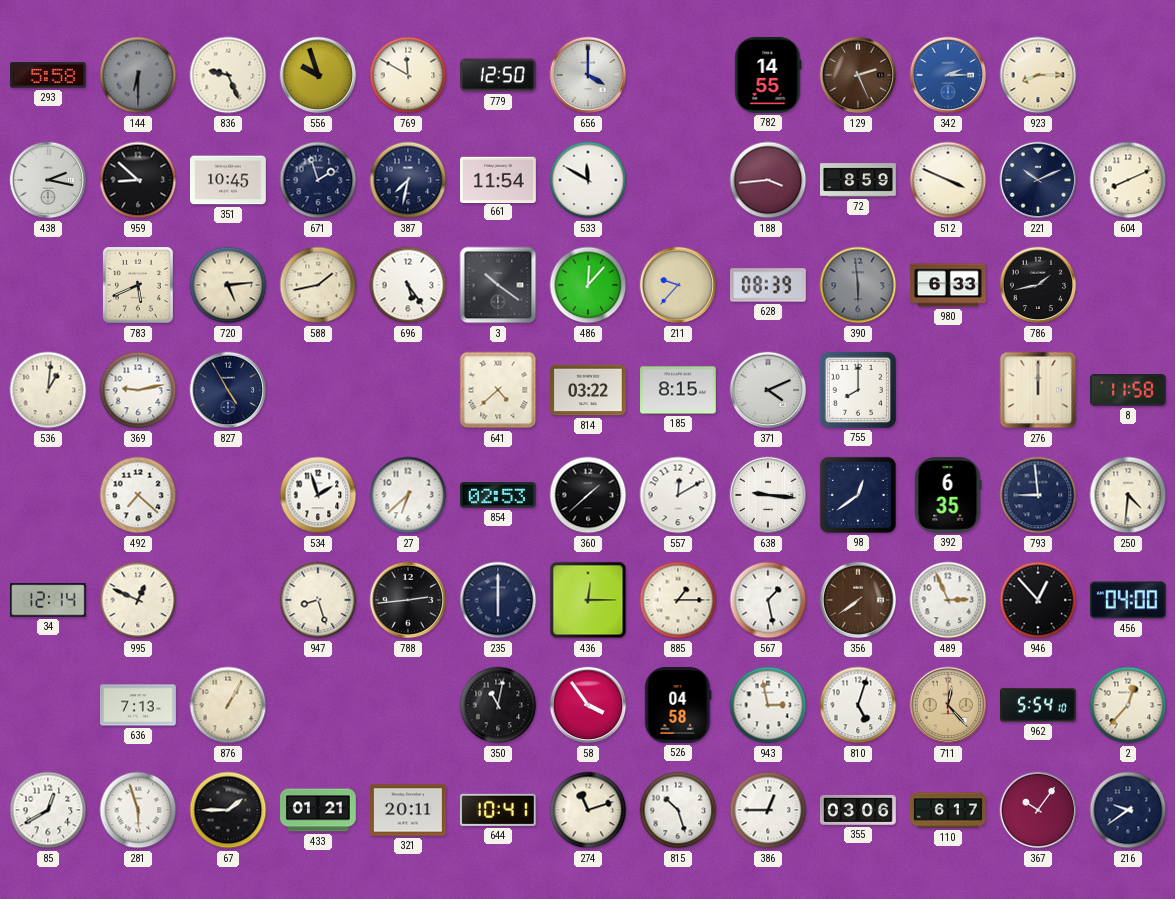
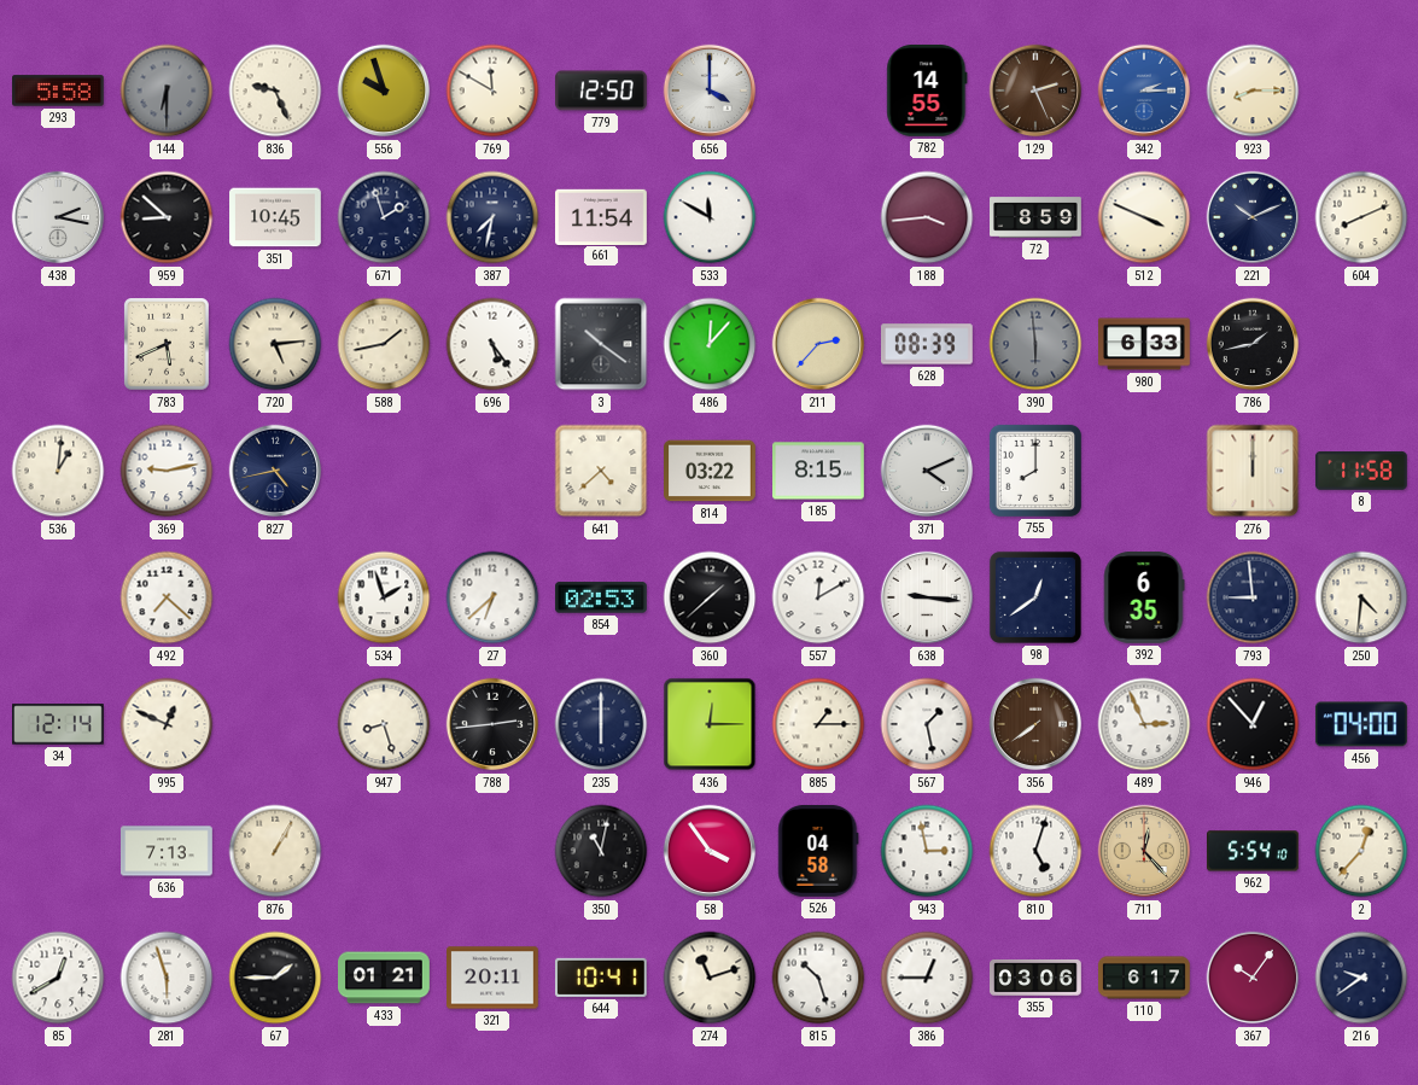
211: 9:37 -> 2:37 (818, 344)
827: 4:55 -> 4:43 (275, 471)
